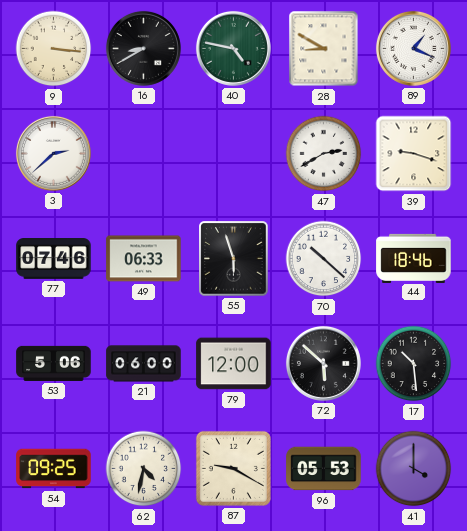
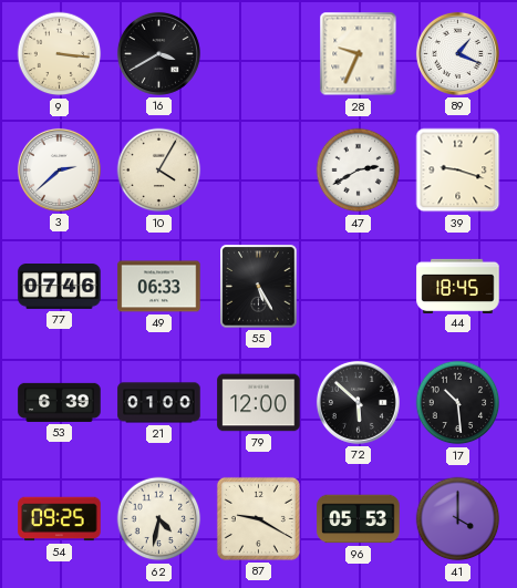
16: 8:40 -> 3:40 (158, 53)
40: 4:47 -> none (233, 48)
28: 8:50 -> 9:34 (359, 54)
10: none -> 4:05 (159, 171)
55: 5:57 -> 5:25 (259, 287)
70: 10:22 -> none (324, 259)
44: 18:46 -> 18:45 (458, 286)
53: 5:06 -> 6:39 (60, 402)
21: 06:00 -> 01:00 (159, 403)
